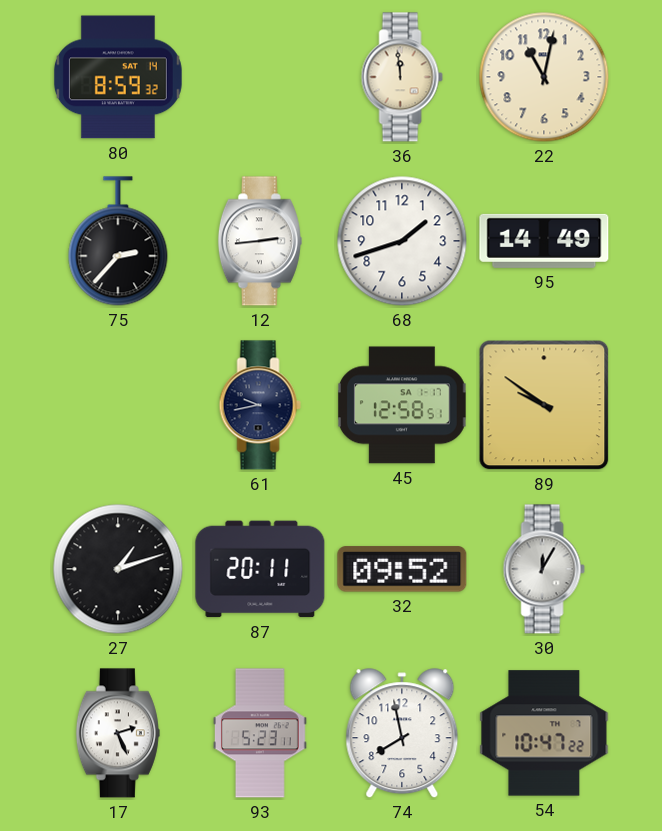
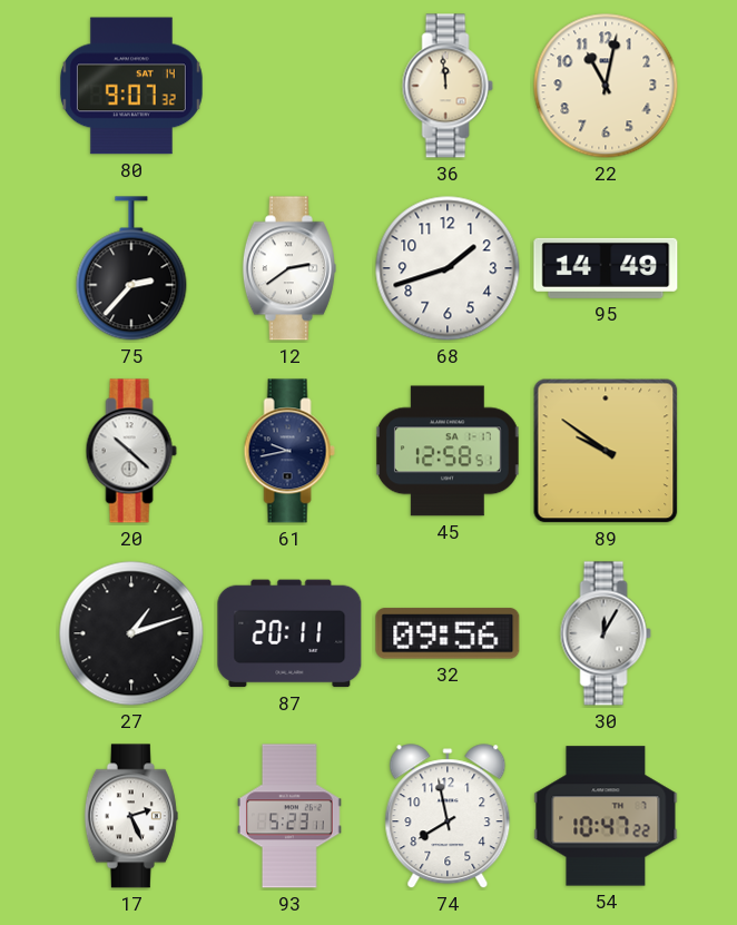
80: 8:59 -> 9:07 (131, 86)
12: 2:44 -> 2:39 (289, 268)
20: none -> 10:22 (131, 451)
32: 09:52 -> 09:56 (448, 633)
